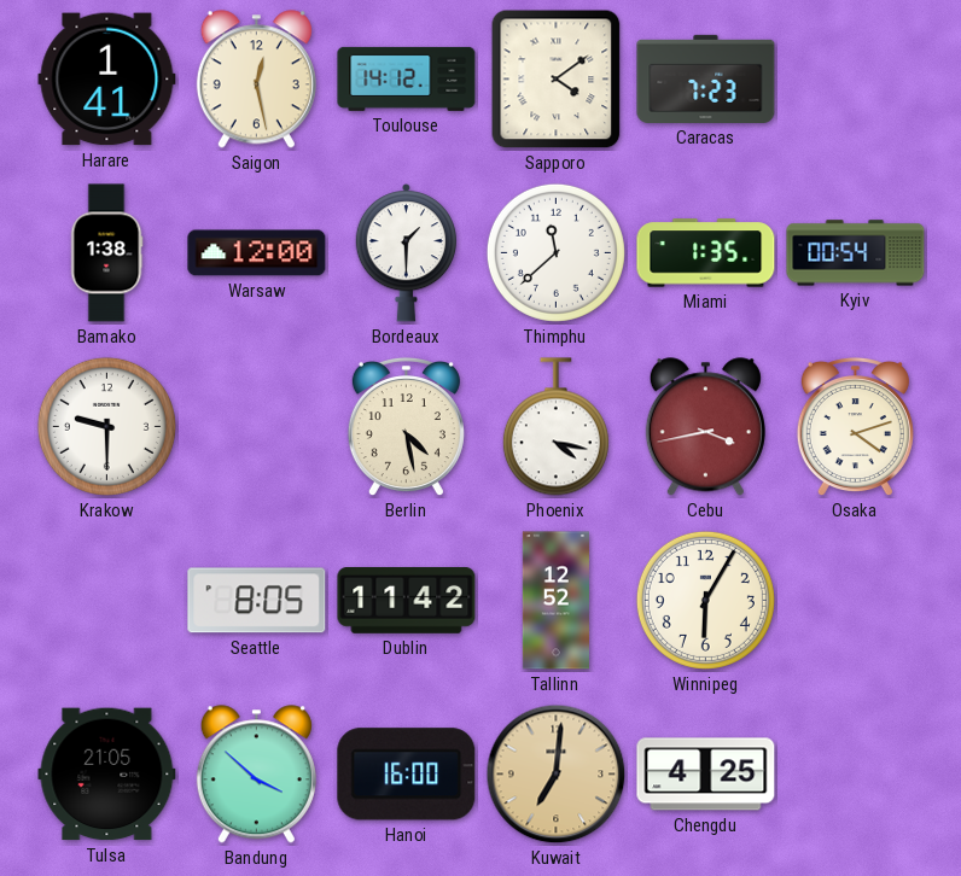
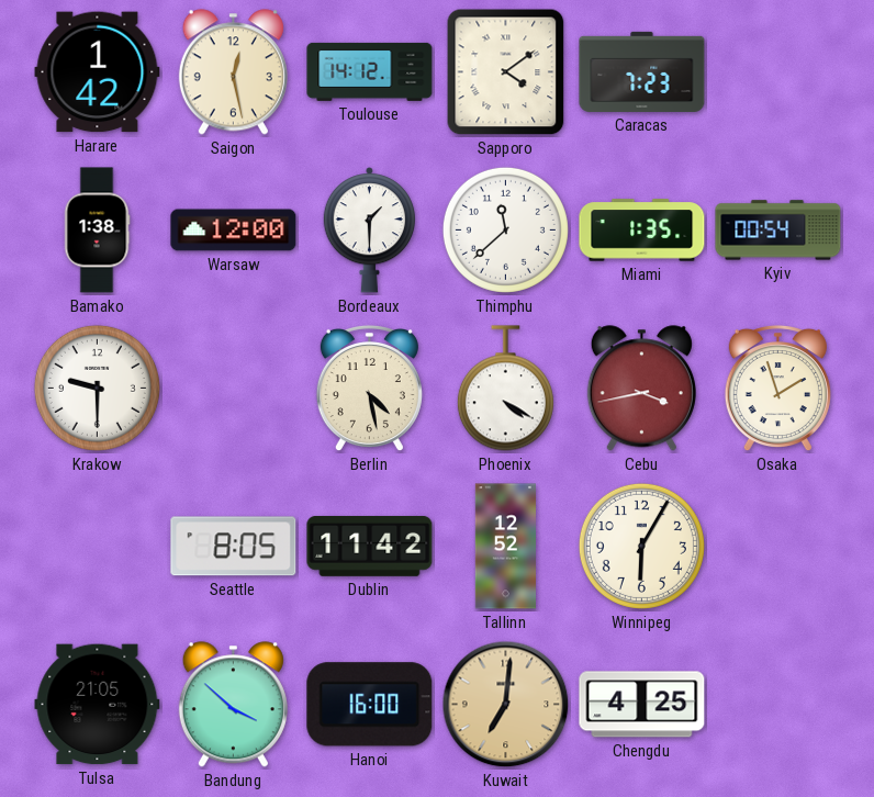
Harare: 1:41 -> 1:42 (98, 72)
Phoenix: 4:17 -> 4:20 (505, 389)
Osaka: 4:12 -> 1:57 (777, 389)
